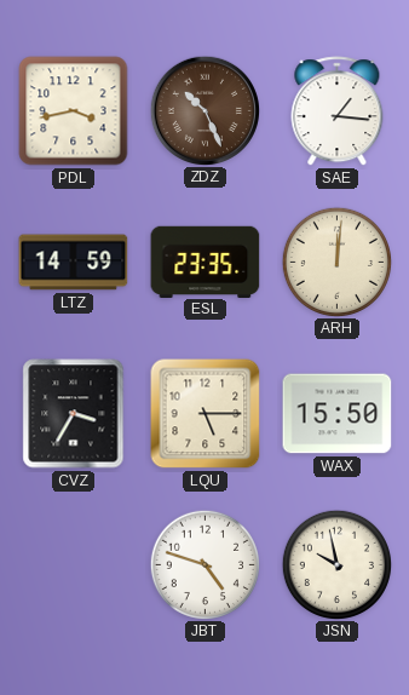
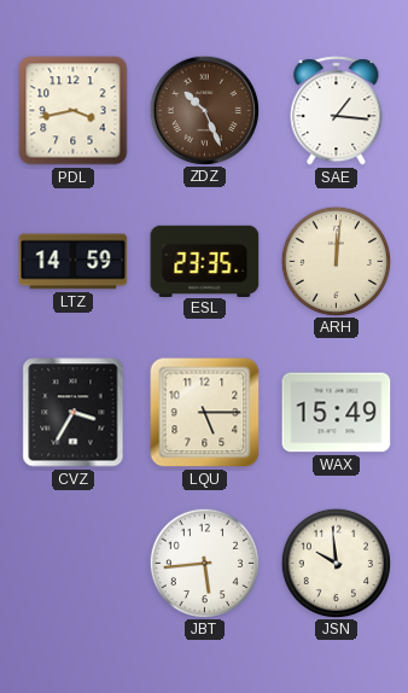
WAX: 15:50 -> 15:49 (337, 413)
JBT: 4:48 -> 5:44 (204, 563)
JSN: 9:58 -> 9:59 (336, 563)
